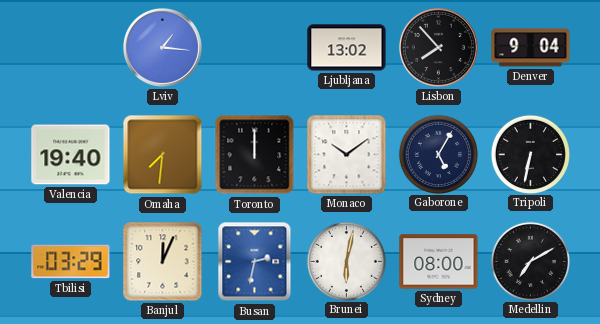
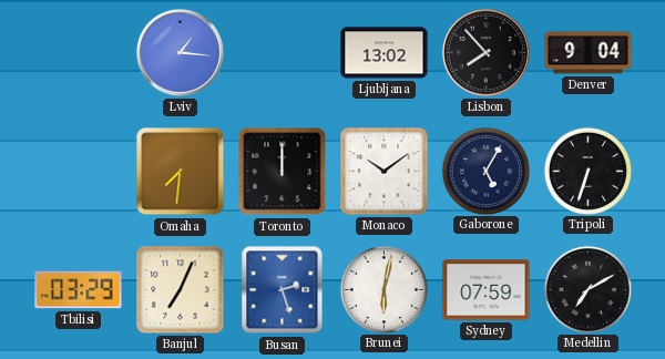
Valencia: 19:40 -> none (71, 155)
Tripoli: 6:32 -> 6:33 (587, 171)
Banjul: 12:04 -> 7:04 (181, 290)
Busan: 2:32 -> 2:27 (283, 290)
Sydney: 08:00 -> 07:59 (487, 290)
